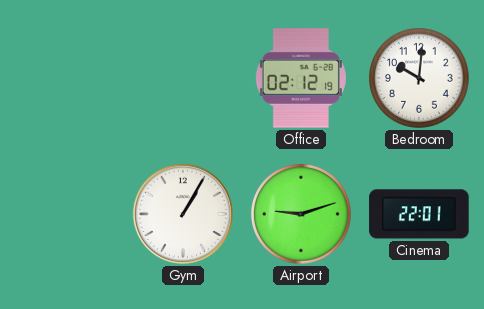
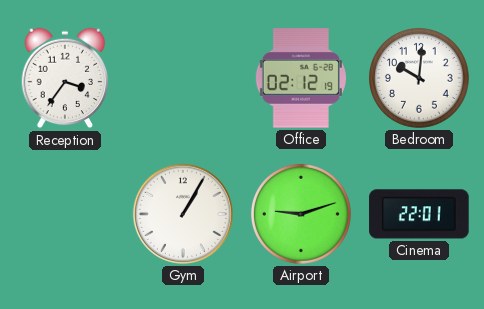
Reception: none -> 3:36 (65, 78)
